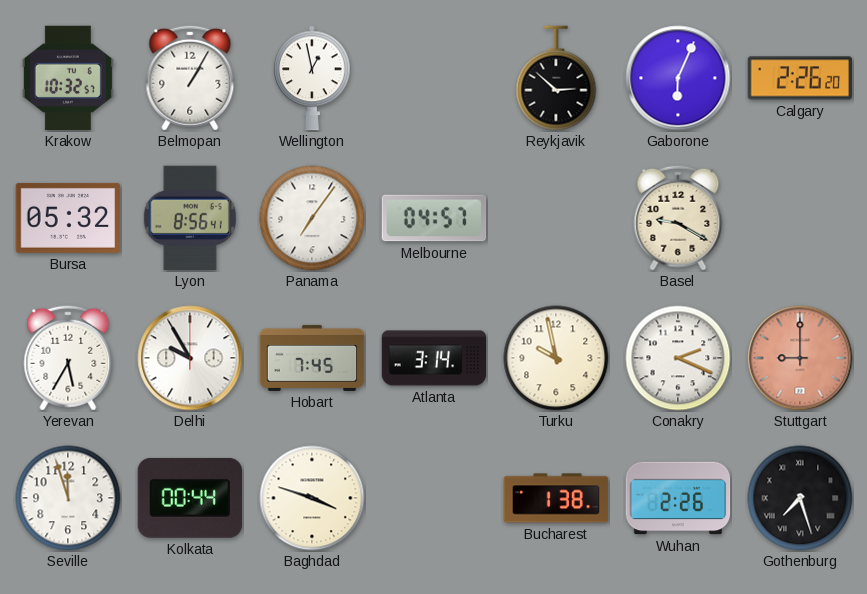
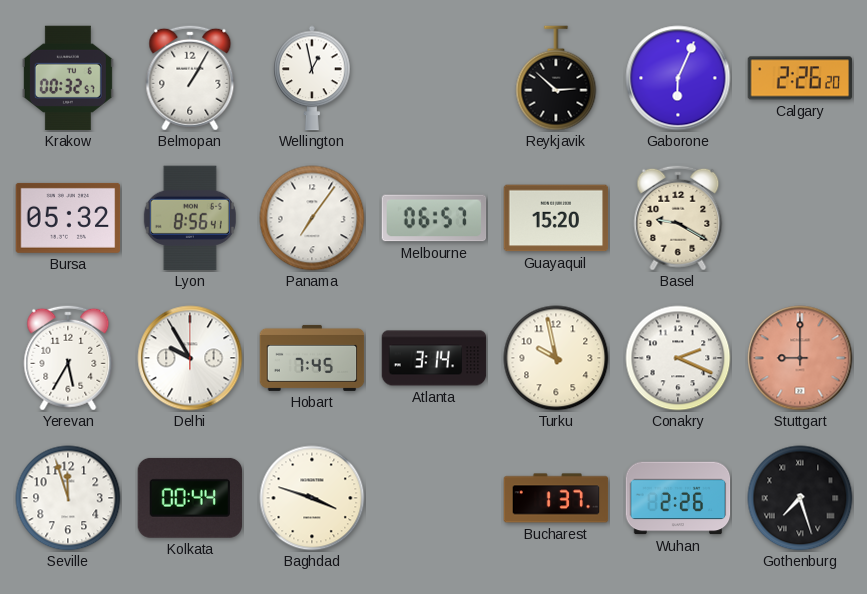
Krakow: 10:32 -> 00:32 (68, 78)
Melbourne: 04:57 -> 06:57 (434, 218)
Guayaquil: none -> 15:20 (556, 218)
Bucharest: 1:38 -> 1:37 (556, 498)
